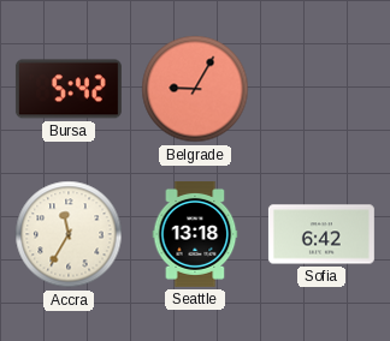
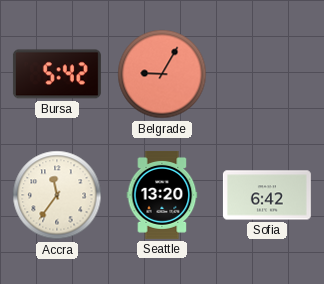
Accra: 11:35 -> 11:36 (57, 195)
Seattle: 13:18 -> 13:20 (162, 195)
